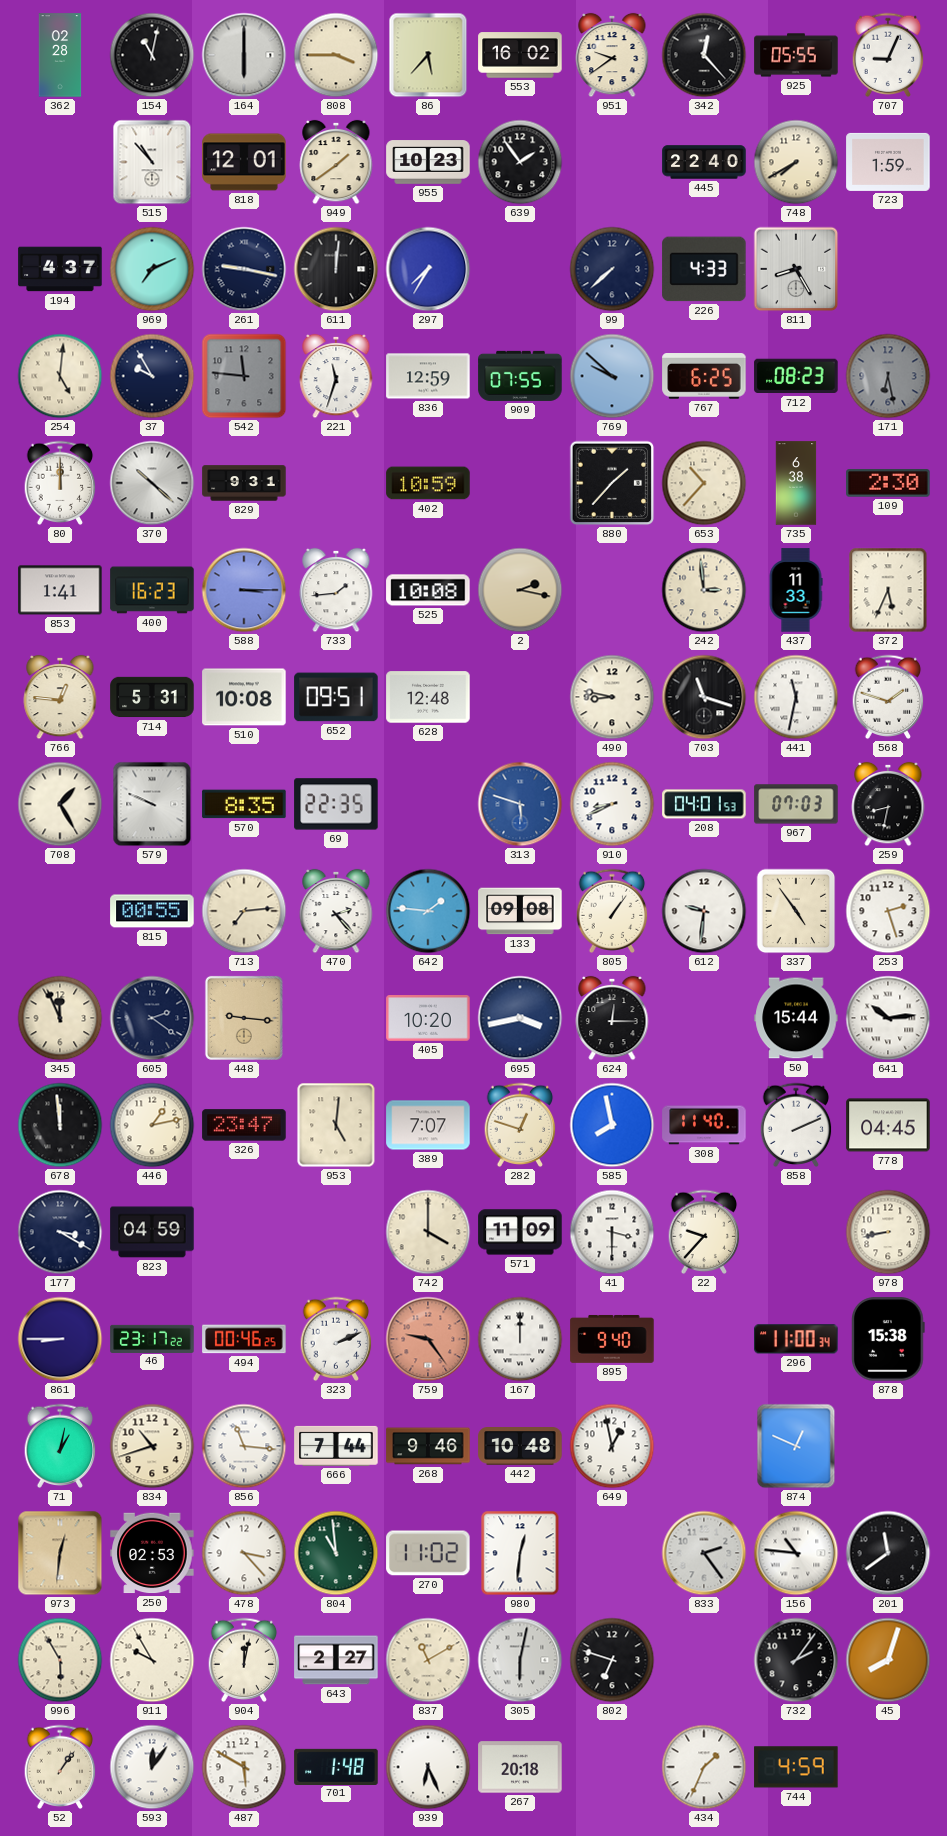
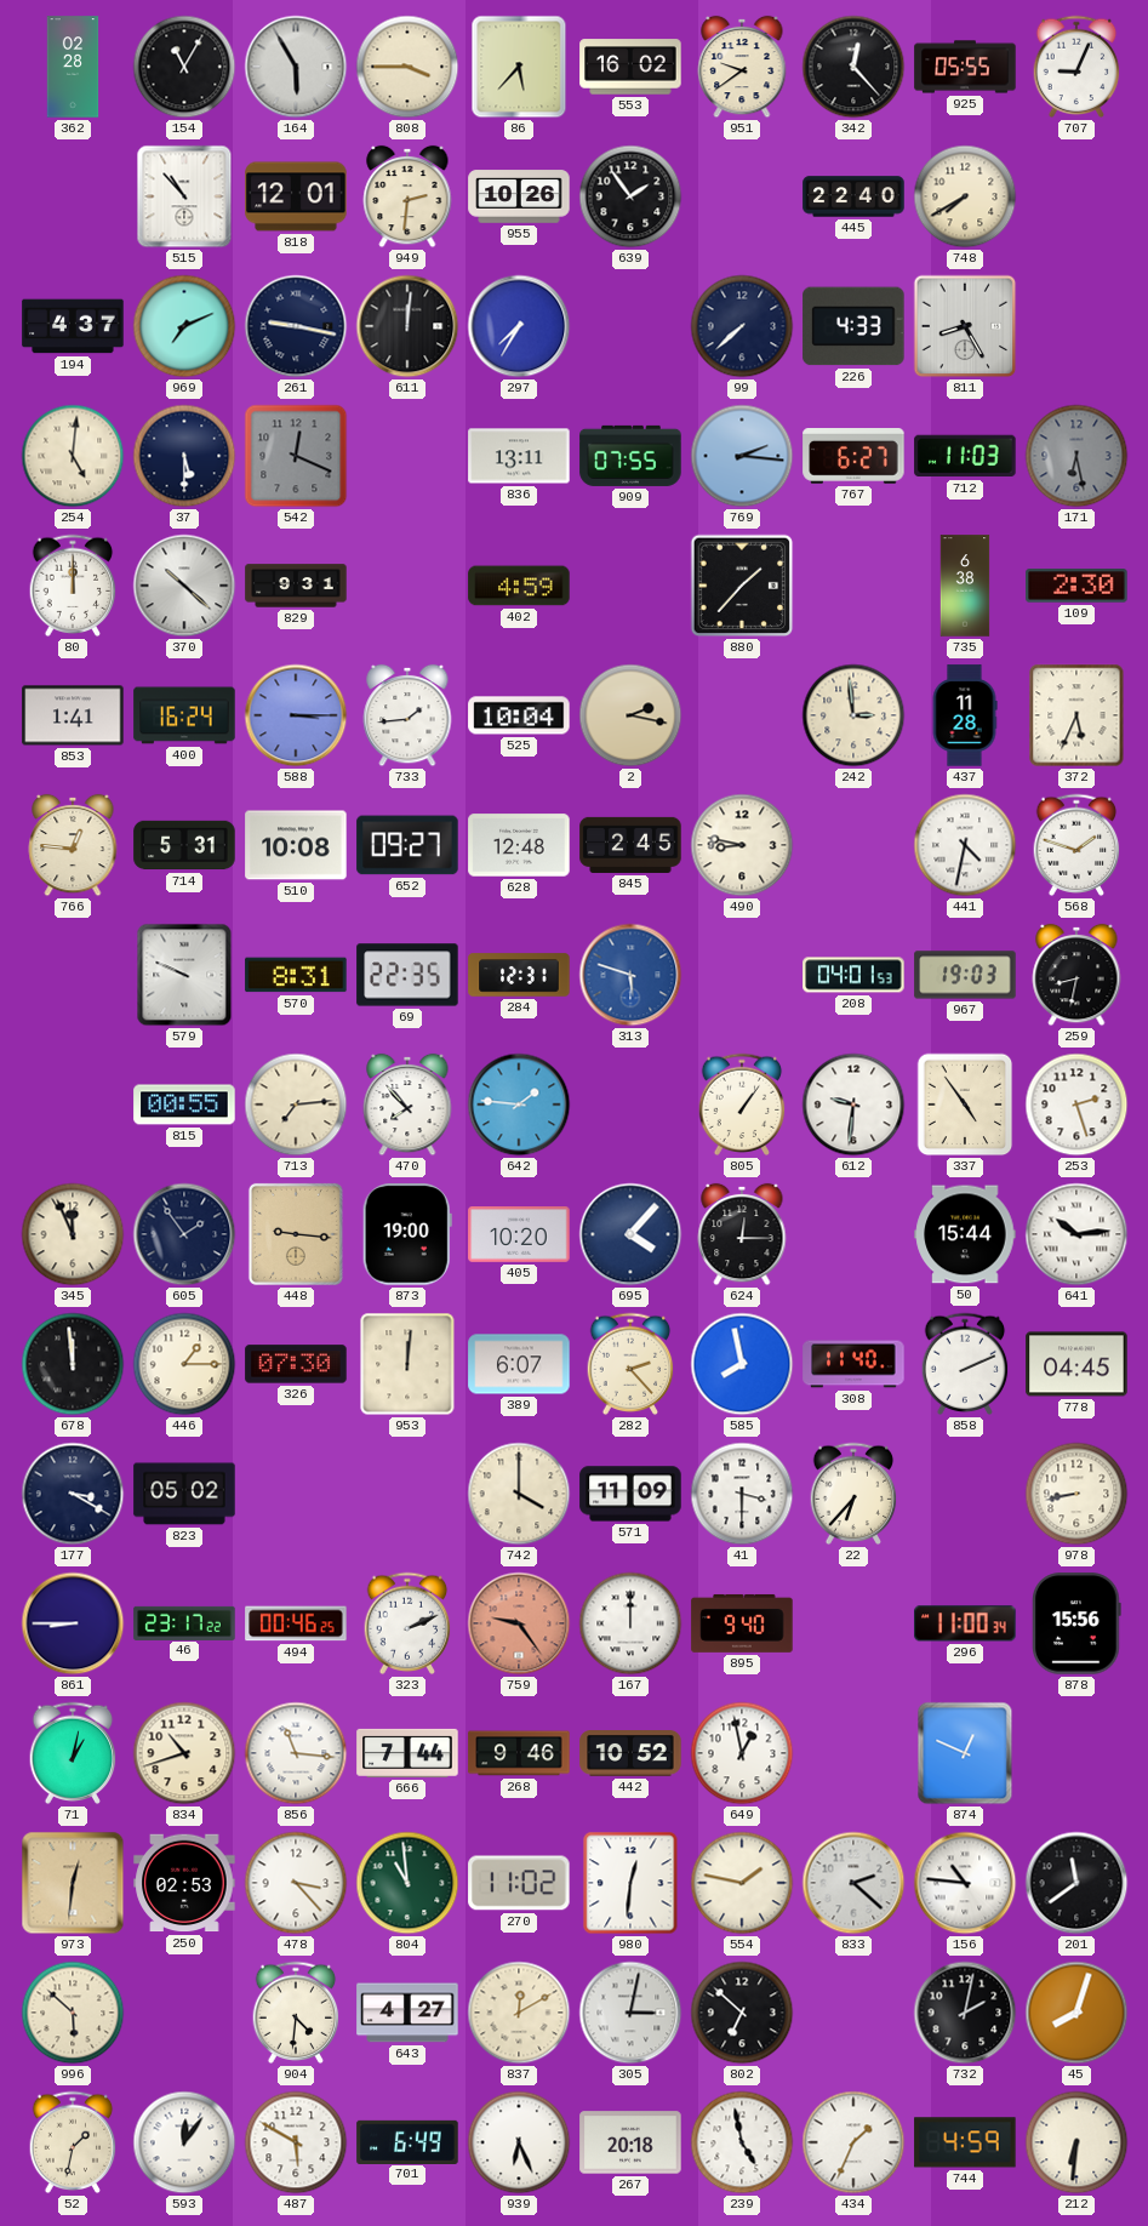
154: 11:02 -> 11:05 (184, 67)
164: 6:00 -> 5:55 (296, 67)
949: 1:39 -> 2:31 (407, 196)
955: 10:23 -> 10:26 (519, 196)
723: 1:59 -> none (888, 162)
37: 9:55 -> 5:30 (184, 456)
542: 11:46 -> 12:19 (296, 456)
221: 11:33 -> none (336, 376)
836: 12:59 -> 13:11 (519, 456)
769: 9:52 -> 2:16 (742, 456)
767: 6:25 -> 6:27 (853, 457)
712: 08:23 -> 11:03 (965, 456)
402: 10:59 -> 4:59 (519, 586)
653: 10:37 -> none (704, 483)
400: 16:23 -> 16:24 (184, 715)
525: 10:08 -> 10:04 (519, 715)
437: 11:33 -> 11:28 (965, 715)
652: 09:51 -> 09:27 (407, 845)
845: none -> 2:45 (630, 845)
703: 11:18 -> none (704, 697)
441: 11:32 -> 4:32 (965, 845)
708: 1:25 -> none (60, 804)
570: 8:35 -> 8:31 (296, 975)
284: none -> 12:31 (519, 975)
910: 8:41 -> none (612, 804)
967: 07:03 -> 19:03 (965, 975)
470: 2:23 -> 7:53 (407, 1105)
133: 09:08 -> none (520, 911)
605: 2:21 -> 1:54 (184, 1234)
873: none -> 19:00 (407, 1234)
695: 3:43 -> 4:07 (630, 1234)
446: 1:13 -> 1:15 (184, 1364)
326: 23:47 -> 07:30 (296, 1364)
953: 5:01 -> 12:01 (407, 1364)
389: 7:07 -> 6:07 (519, 1364)
282: 12:48 -> 2:23 (630, 1364)
823: 04:59 -> 05:02 (184, 1494)
22: 9:37 -> 6:37 (853, 1494)
878: 15:38 -> 15:56 (1078, 1623)
442: 10:48 -> 10:52 (630, 1754)
554: none -> 1:47 (742, 1883)
833: 2:24 -> 2:22 (853, 1883)
996: 5:55 -> 5:52 (73, 2013)
911: 9:55 -> none (152, 1660)
904: 12:02 -> 4:31 (296, 2013)
643: 2:27 -> 4:27 (407, 2013)
837: 11:10 -> 12:10 (519, 2013)
305: 6:02 -> 3:02 (630, 2013)
802: 6:48 -> 6:52 (742, 2013)
732: 2:06 -> 2:02 (965, 2013)
52: 1:06 -> 1:32 (73, 2142)
701: 1:48 -> 6:49 (407, 2141)
239: none -> 4:58 (742, 2142)
212: none -> 6:31 (1076, 2142)
